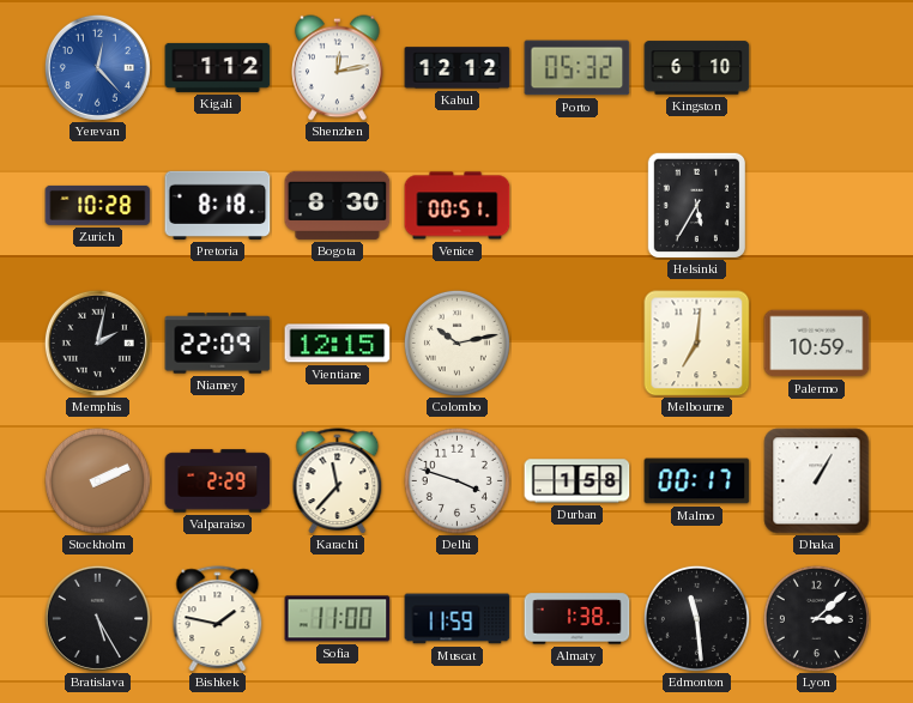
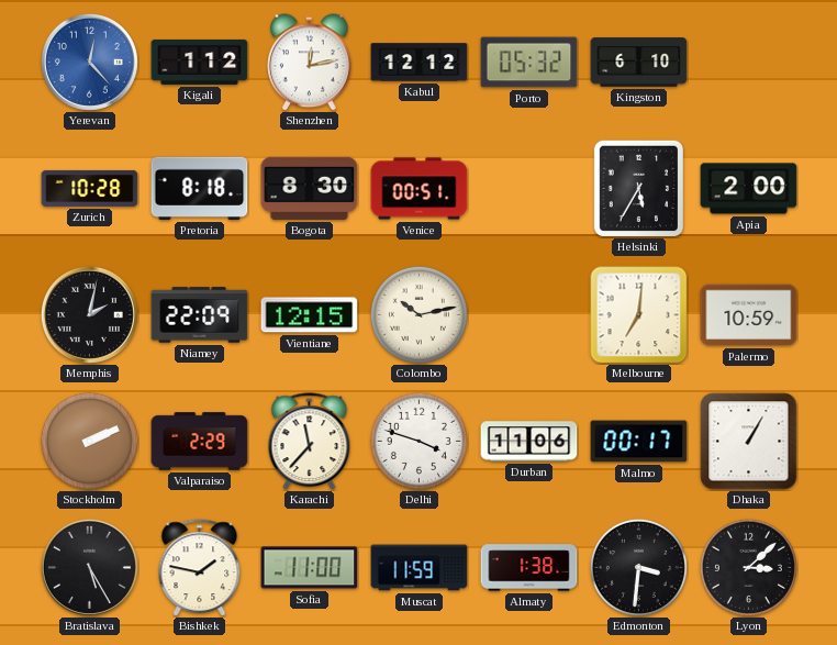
Apia: none -> 2:00 (749, 189)
Durban: 1:58 -> 11:06 (529, 442)
Edmonton: 11:29 -> 3:31 (638, 567)
